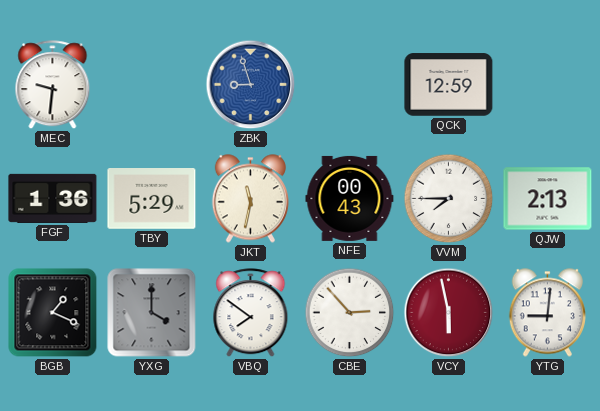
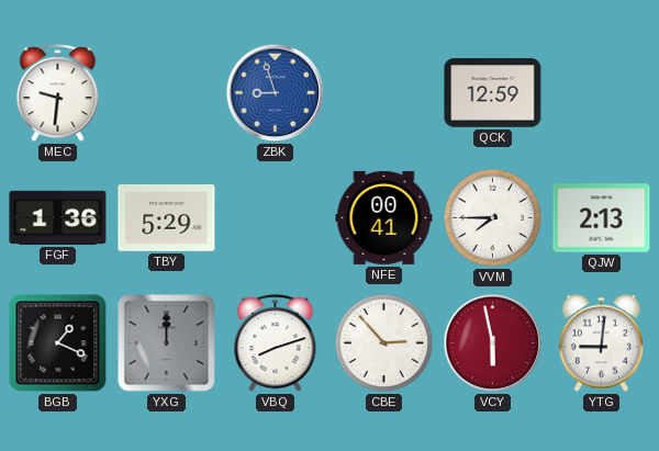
JKT: 11:32 -> none (250, 199)
NFE: 00:43 -> 00:41 (384, 217)
YXG: 4:00 -> 12:00 (167, 343)
VBQ: 7:51 -> 8:12 (276, 343)
